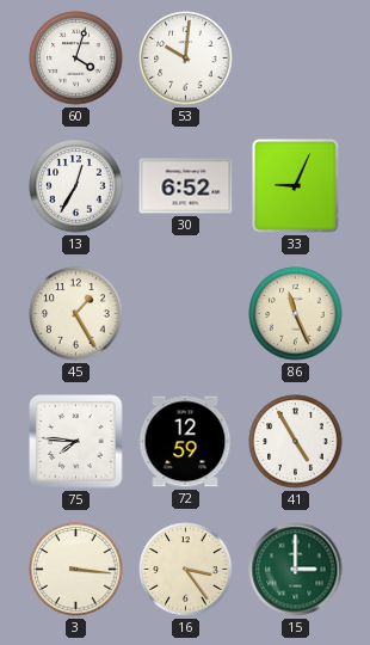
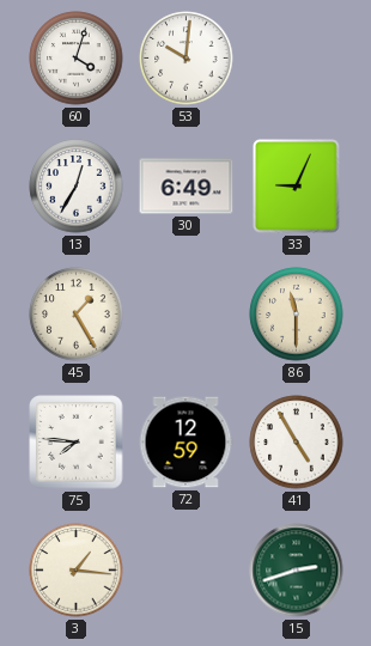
30: 6:52 -> 6:49 (187, 187)
86: 11:26 -> 11:30 (297, 315)
3: 3:16 -> 1:16 (77, 571)
16: 3:24 -> none (186, 570)
15: 3:00 -> 2:42 (297, 571)
